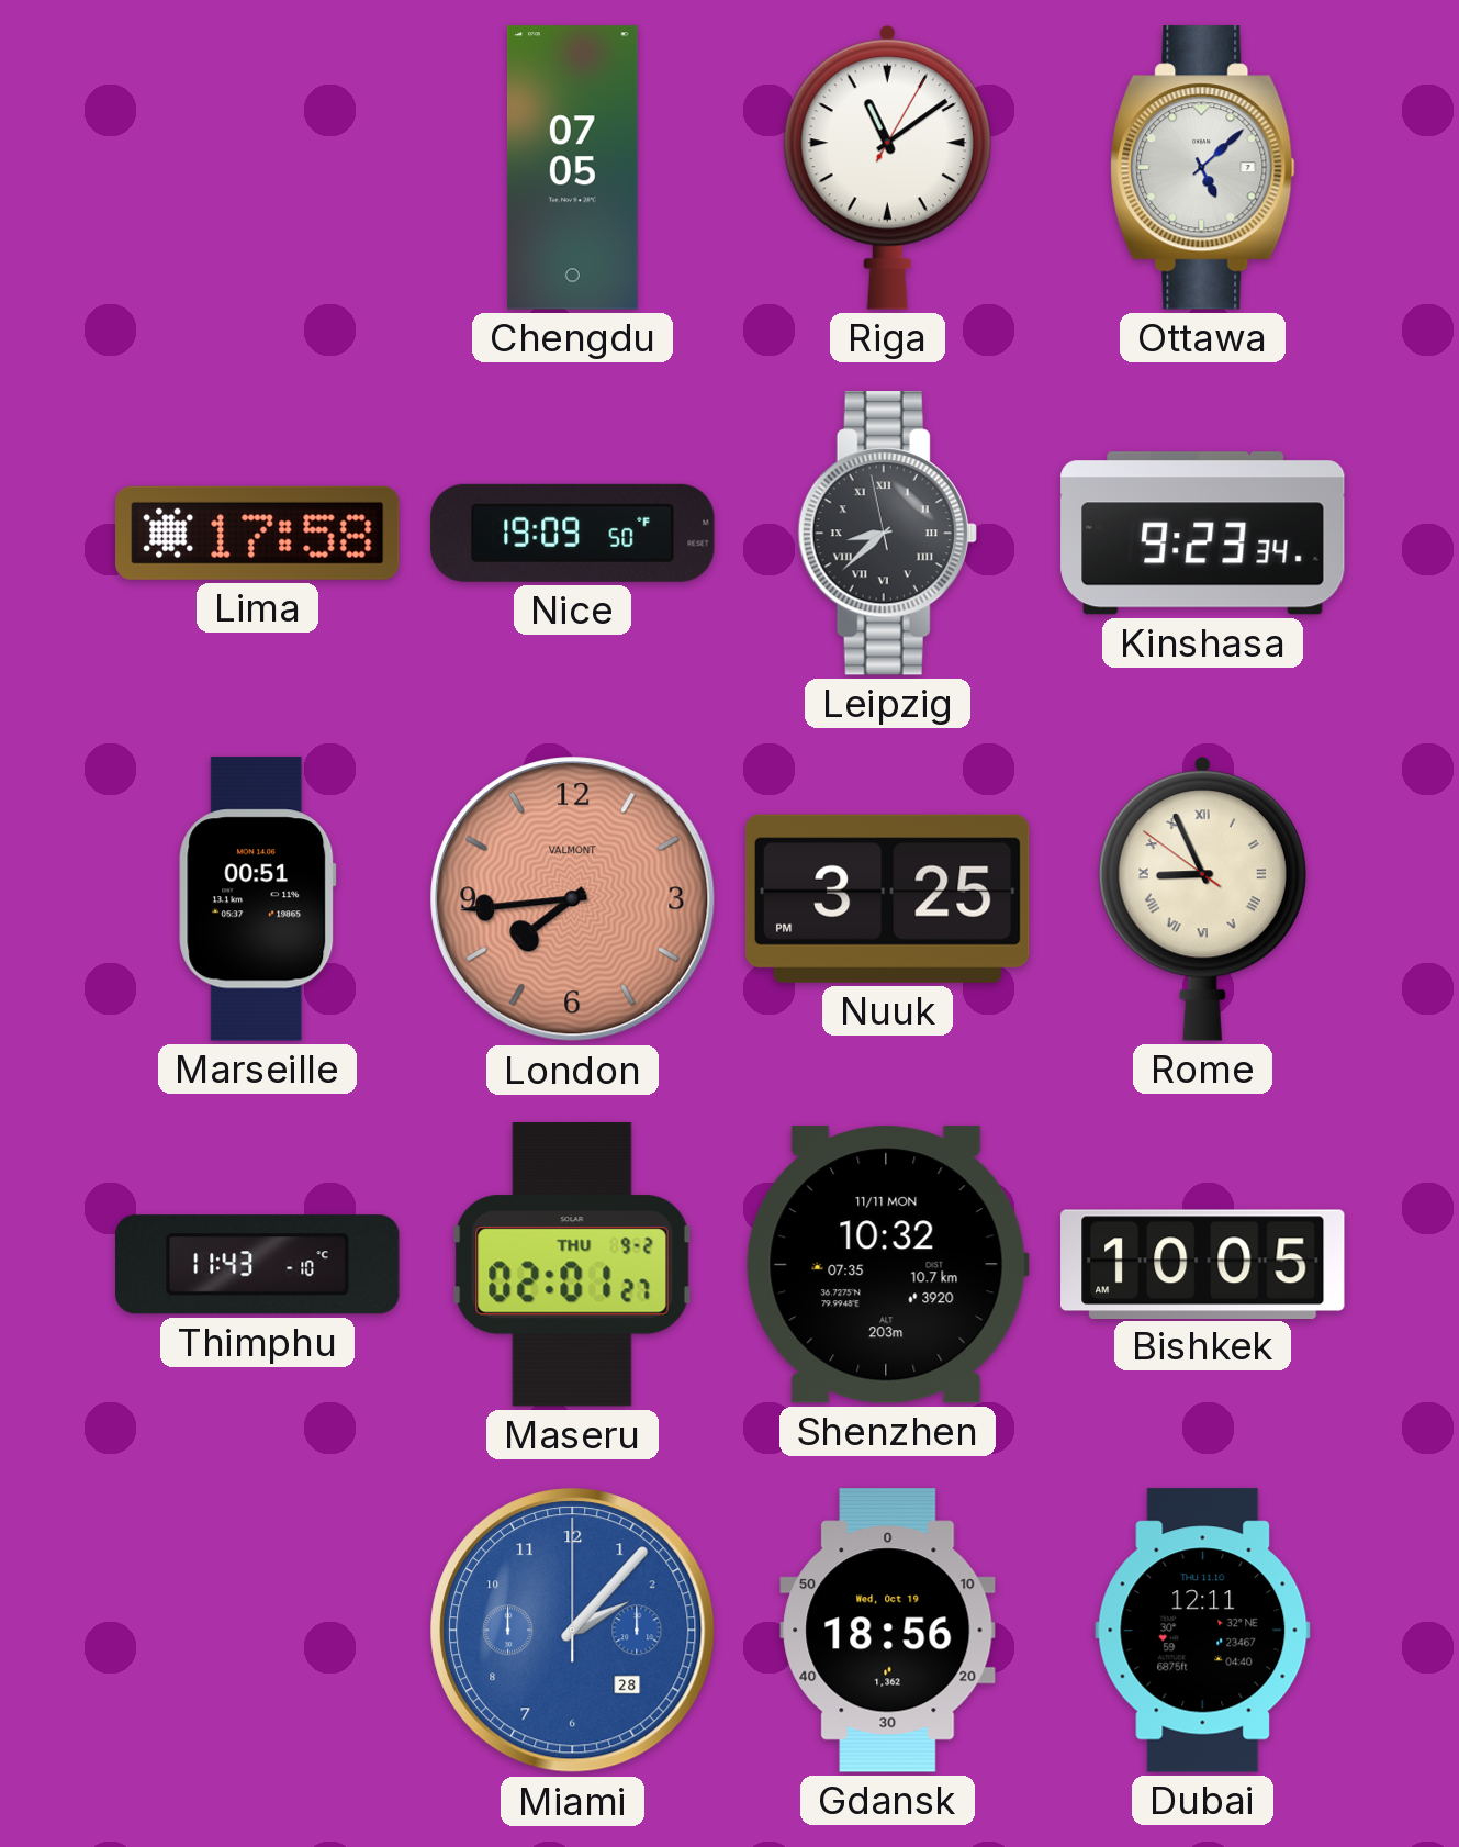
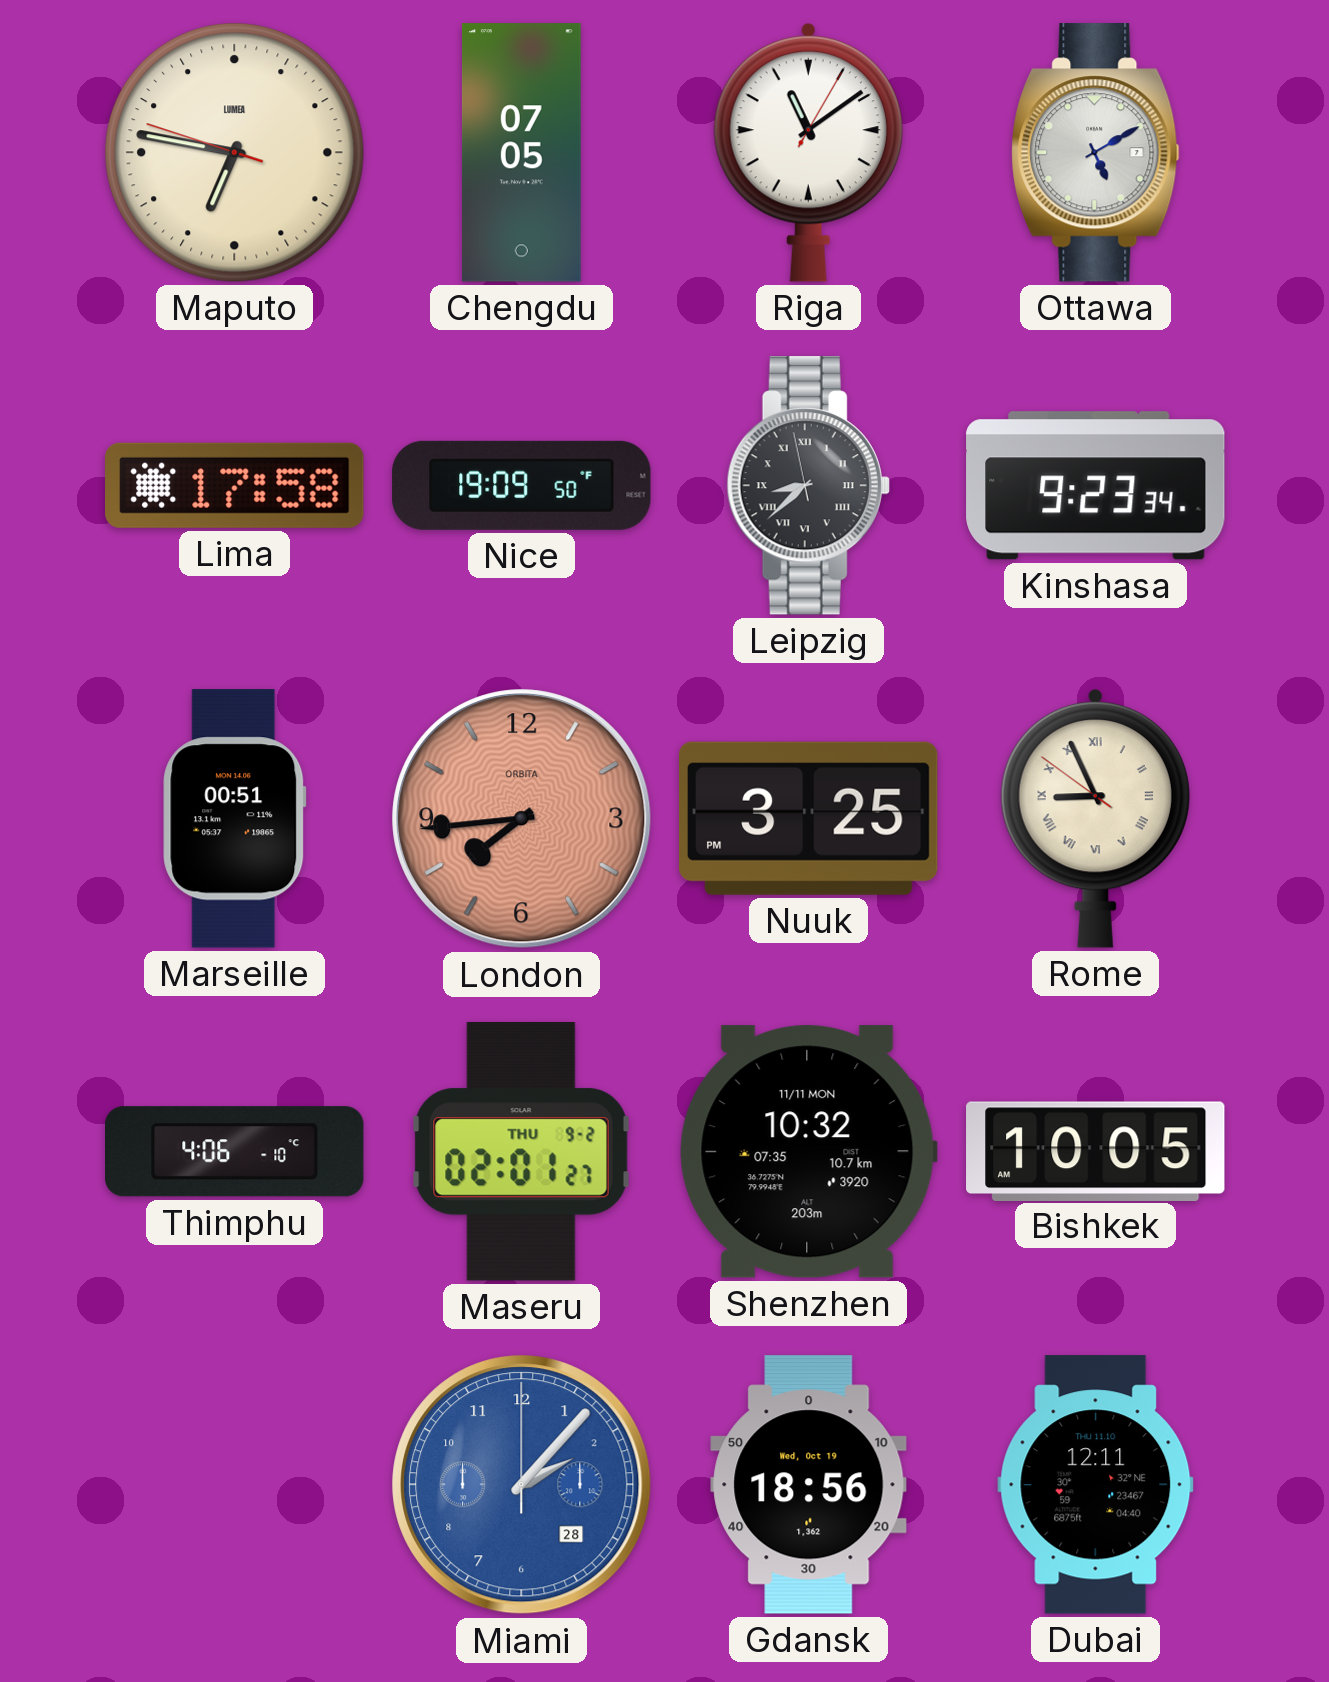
Maputo: none -> 6:46 (235, 153)
Ottawa: 5:08 -> 5:10 (1096, 153)
London brand: VALMONT -> ORBITA (522, 819)
Thimphu: 11:43 -> 4:06 (235, 1152)
